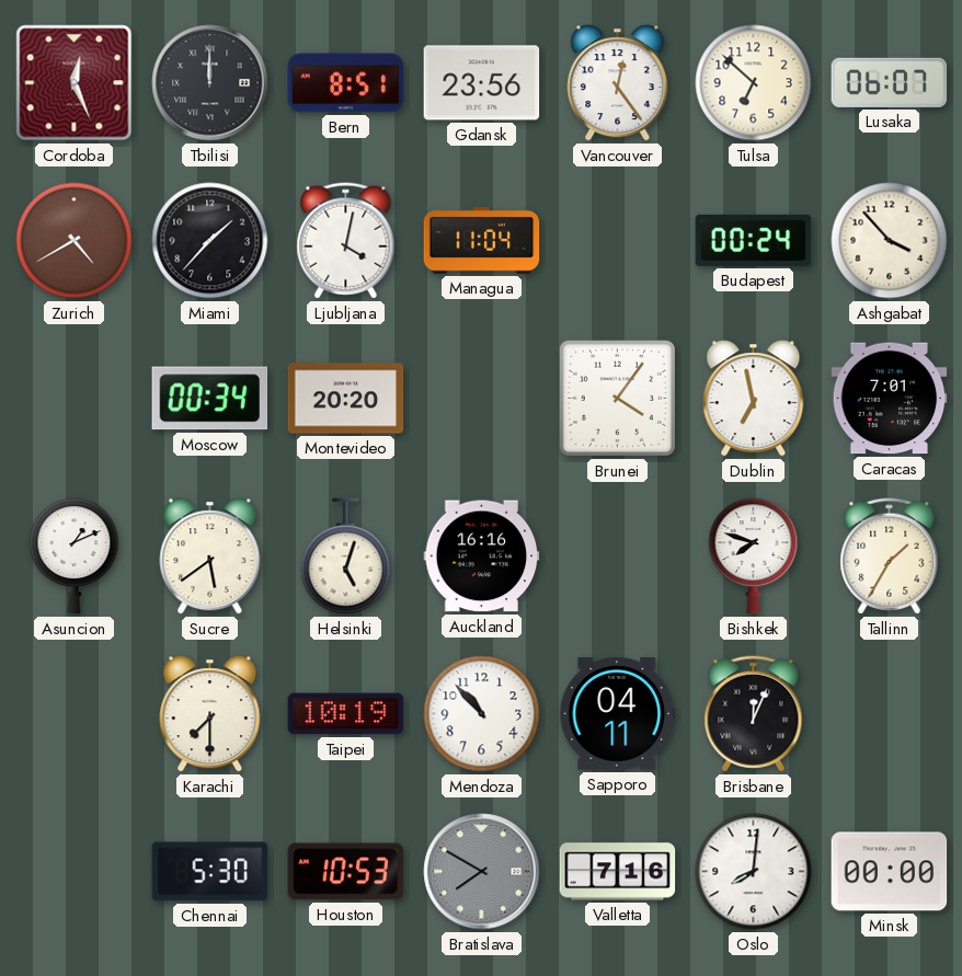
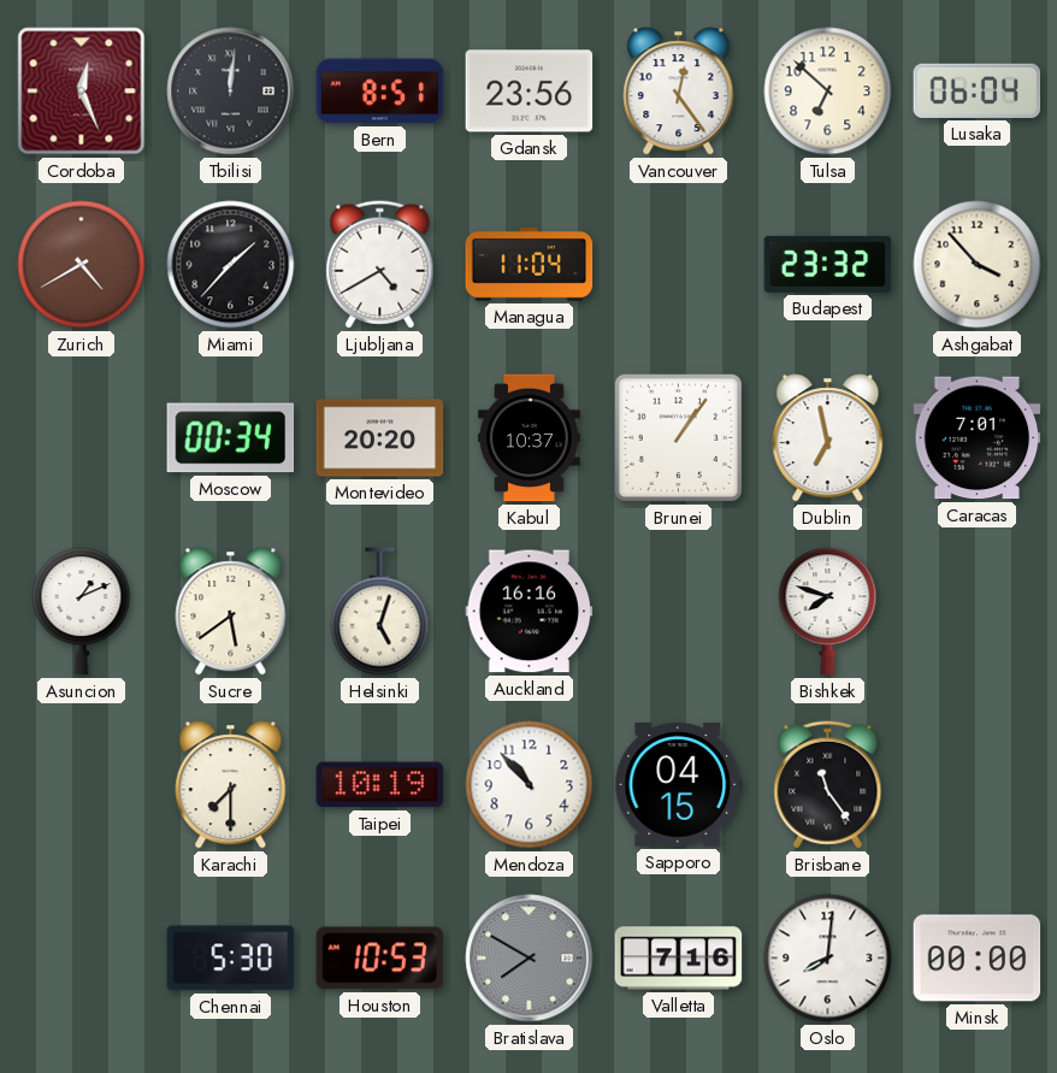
Tbilisi: 12:00 -> 12:01 (231, 92)
Lusaka: 06:07 -> 06:04 (978, 90)
Ljubljana: 4:02 -> 4:40 (380, 265)
Budapest: 00:24 -> 23:32 (828, 264)
Kabul: none -> 10:37 (530, 438)
Brunei: 4:06 -> 1:06 (678, 437)
Tallinn: 1:35 -> none (890, 556)
Sapporo: 04:11 -> 04:15 (679, 785)
Brisbane: 12:04 -> 11:24 (828, 785)
